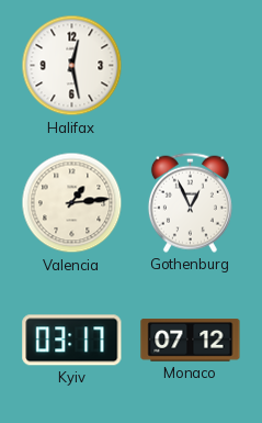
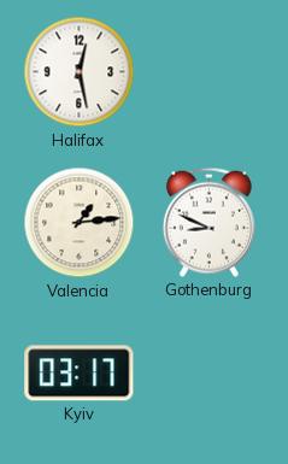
Gothenburg: 12:56 -> 8:49 (208, 222)
Monaco: 07:12 -> none (191, 341)
